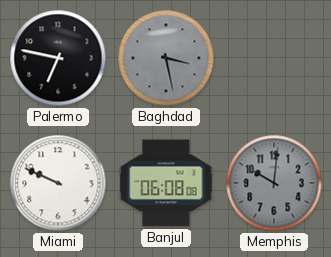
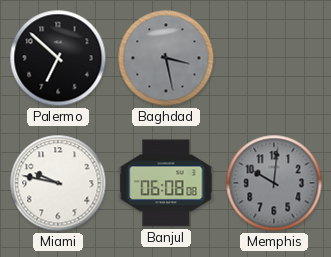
Palermo: 6:47 -> 6:52 (58, 58)
Miami: 9:49 -> 9:47 (58, 183)
